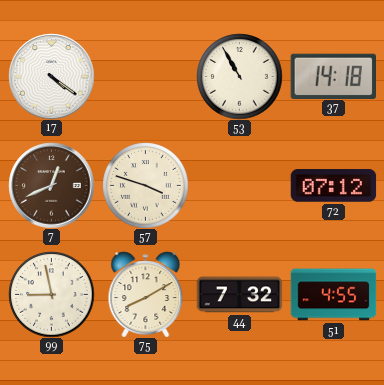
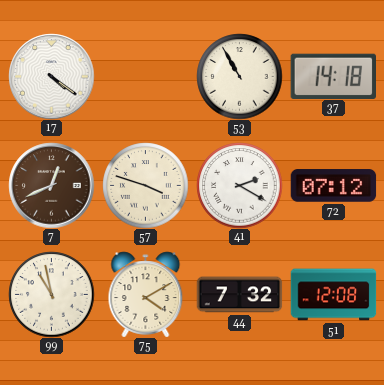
41: none -> 2:20 (239, 185)
99: 8:58 -> 10:58 (51, 294)
75: 8:10 -> 4:10 (146, 294)
51: 4:55 -> 12:08 (333, 295)
